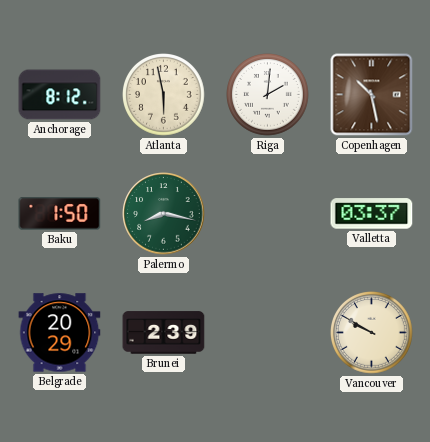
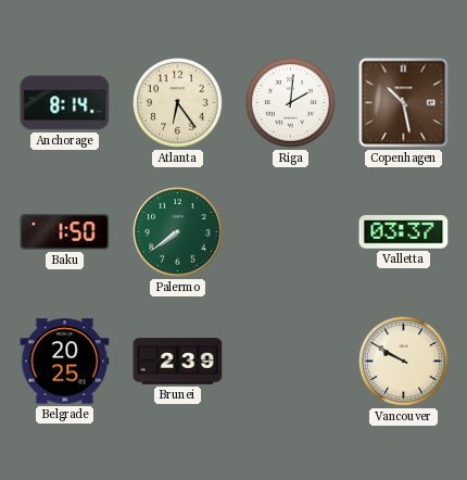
Anchorage: 8:12 -> 8:14 (65, 103)
Atlanta: 5:58 -> 6:24 (178, 103)
Palermo: 8:17 -> 7:39 (178, 232)
Belgrade: 20:29 -> 20:25 (65, 362)
